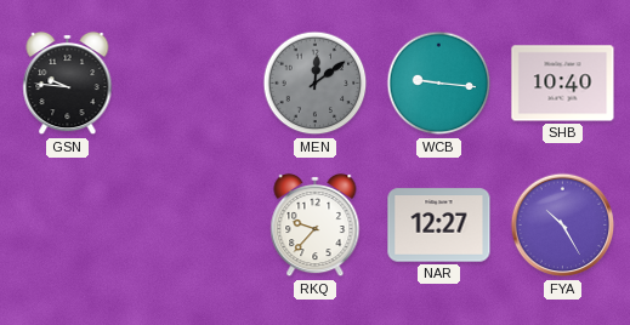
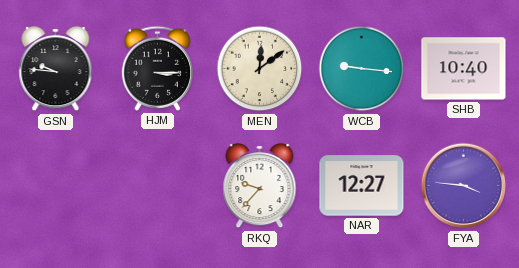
HJM: none -> 3:15 (157, 68)
MEN dial: grey -> cream (260, 69)
FYA: 10:25 -> 3:46 (464, 186)
